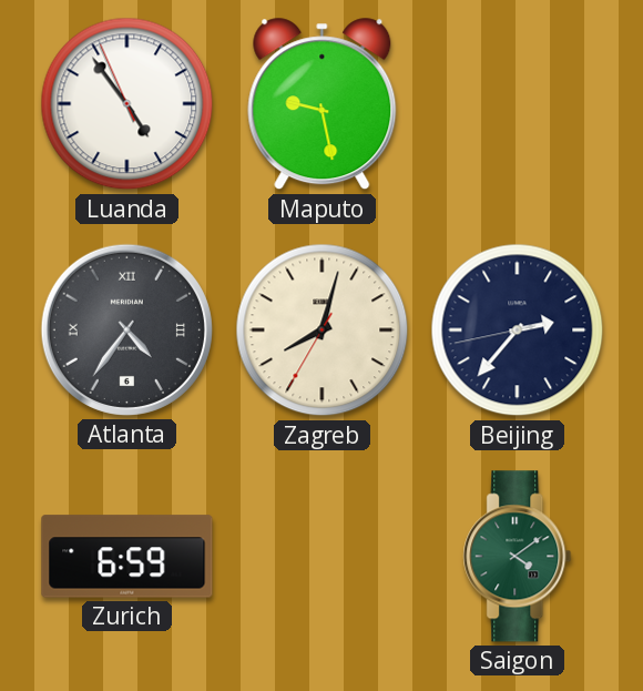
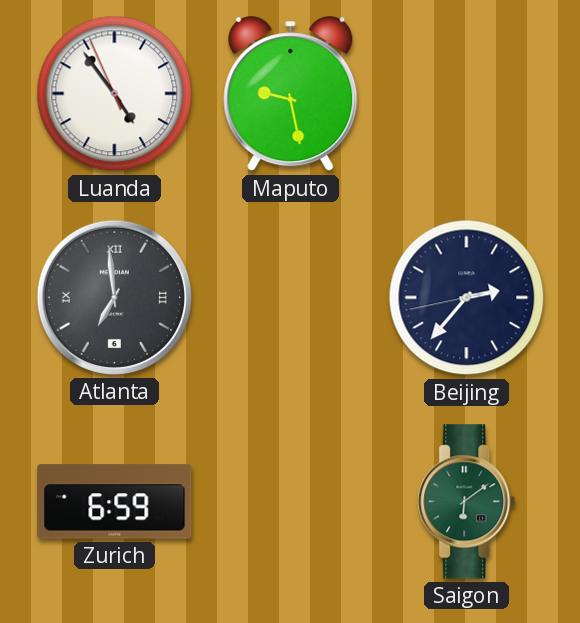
Atlanta: 4:36 -> 6:59 (114, 297)
Zagreb: 8:02 -> none (323, 331)
Saigon: 4:09 -> 6:09 (467, 502)
